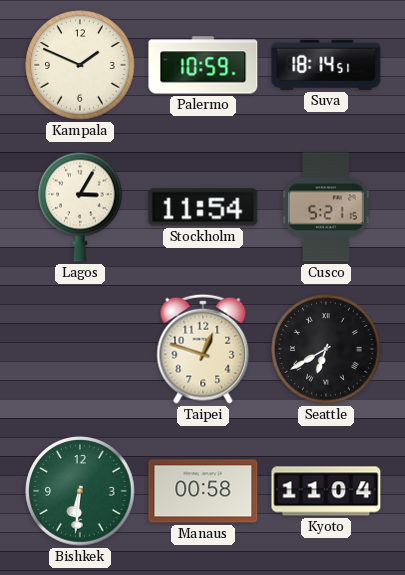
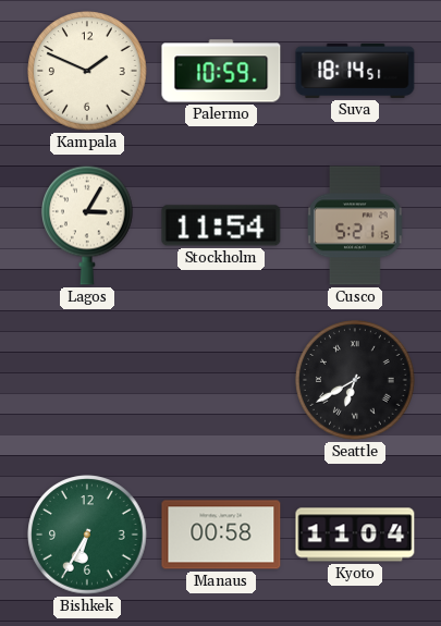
Taipei: 12:48 -> none (203, 349)
Bishkek: 6:31 -> 6:35 (87, 535)
